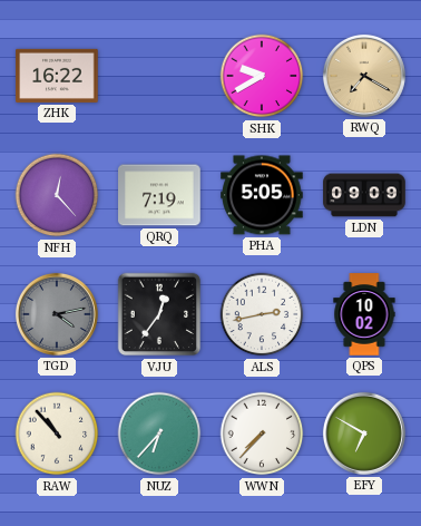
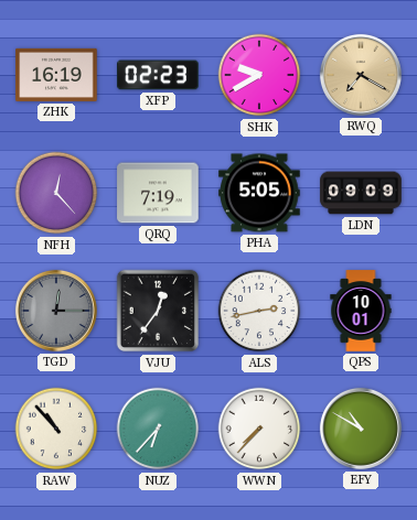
ZHK: 16:22 -> 16:19 (56, 75)
XFP: none -> 02:23 (158, 75)
TGD: 4:13 -> 12:15 (56, 311)
QPS: 10:02 -> 10:01 (361, 311)
EFY: 6:50 -> 10:50 (361, 429)
